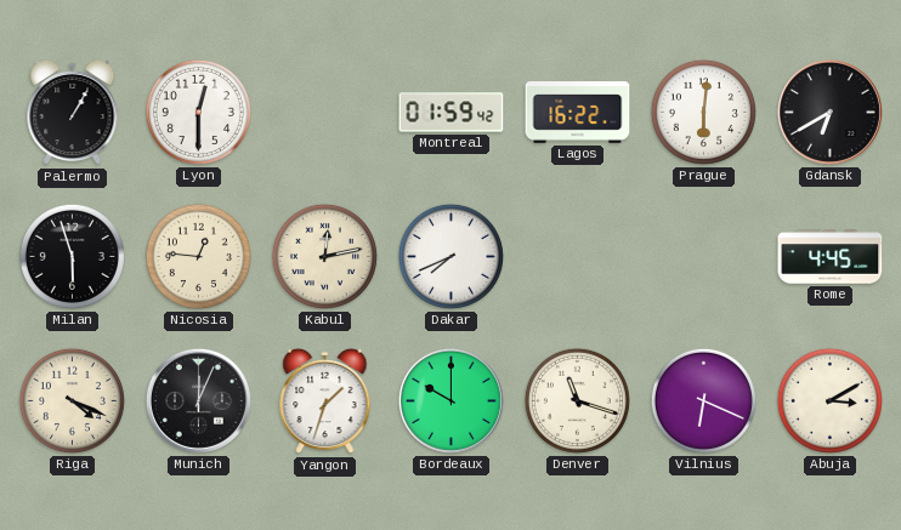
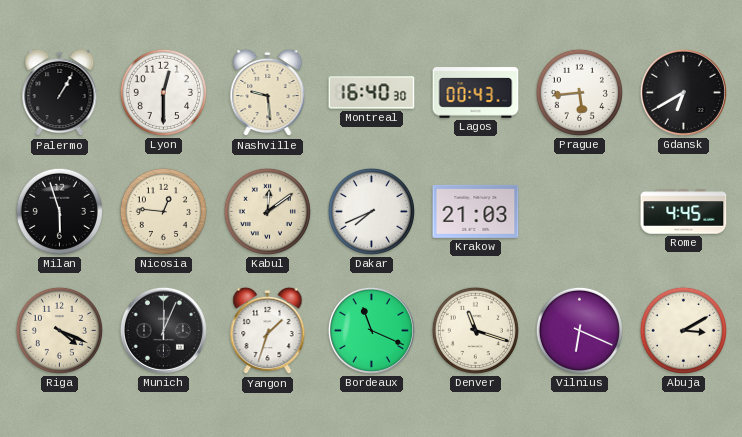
Nashville: none -> 9:29 (268, 93)
Montreal: 01:59 -> 16:40 (372, 93)
Lagos: 16:22 -> 00:43 (476, 93)
Prague: 6:01 -> 5:44 (579, 92)
Kabul: 12:13 -> 12:09 (267, 211)
Krakow: none -> 21:03 (476, 211)
Bordeaux: 10:00 -> 11:19 (371, 330)
